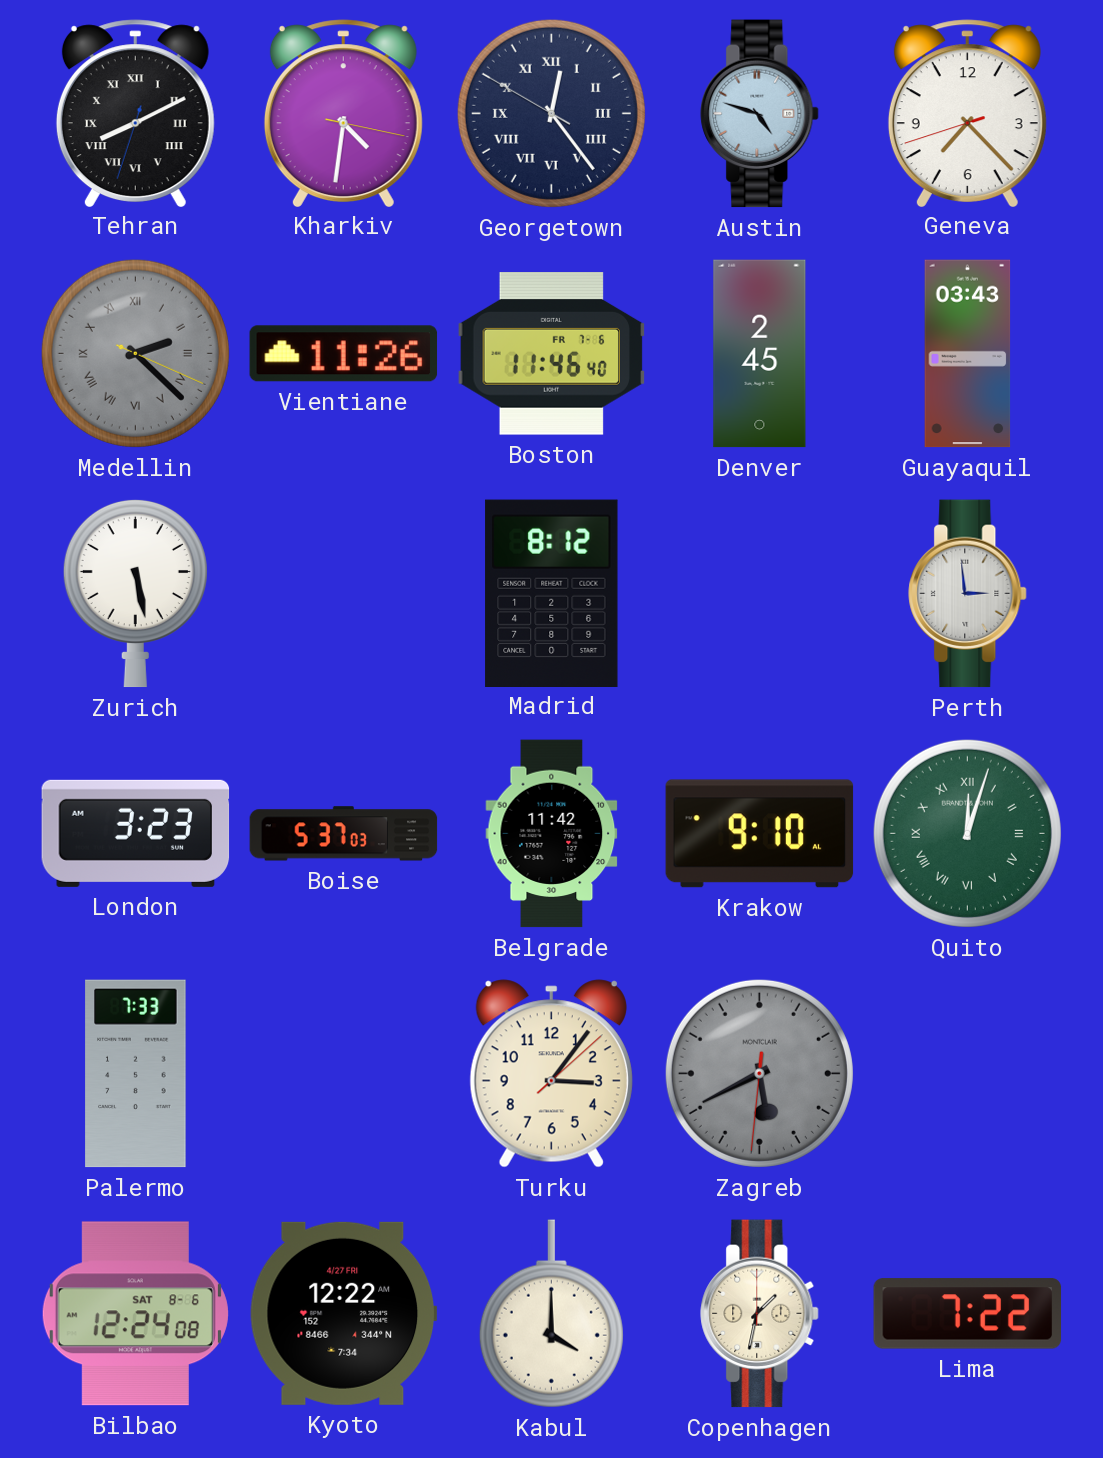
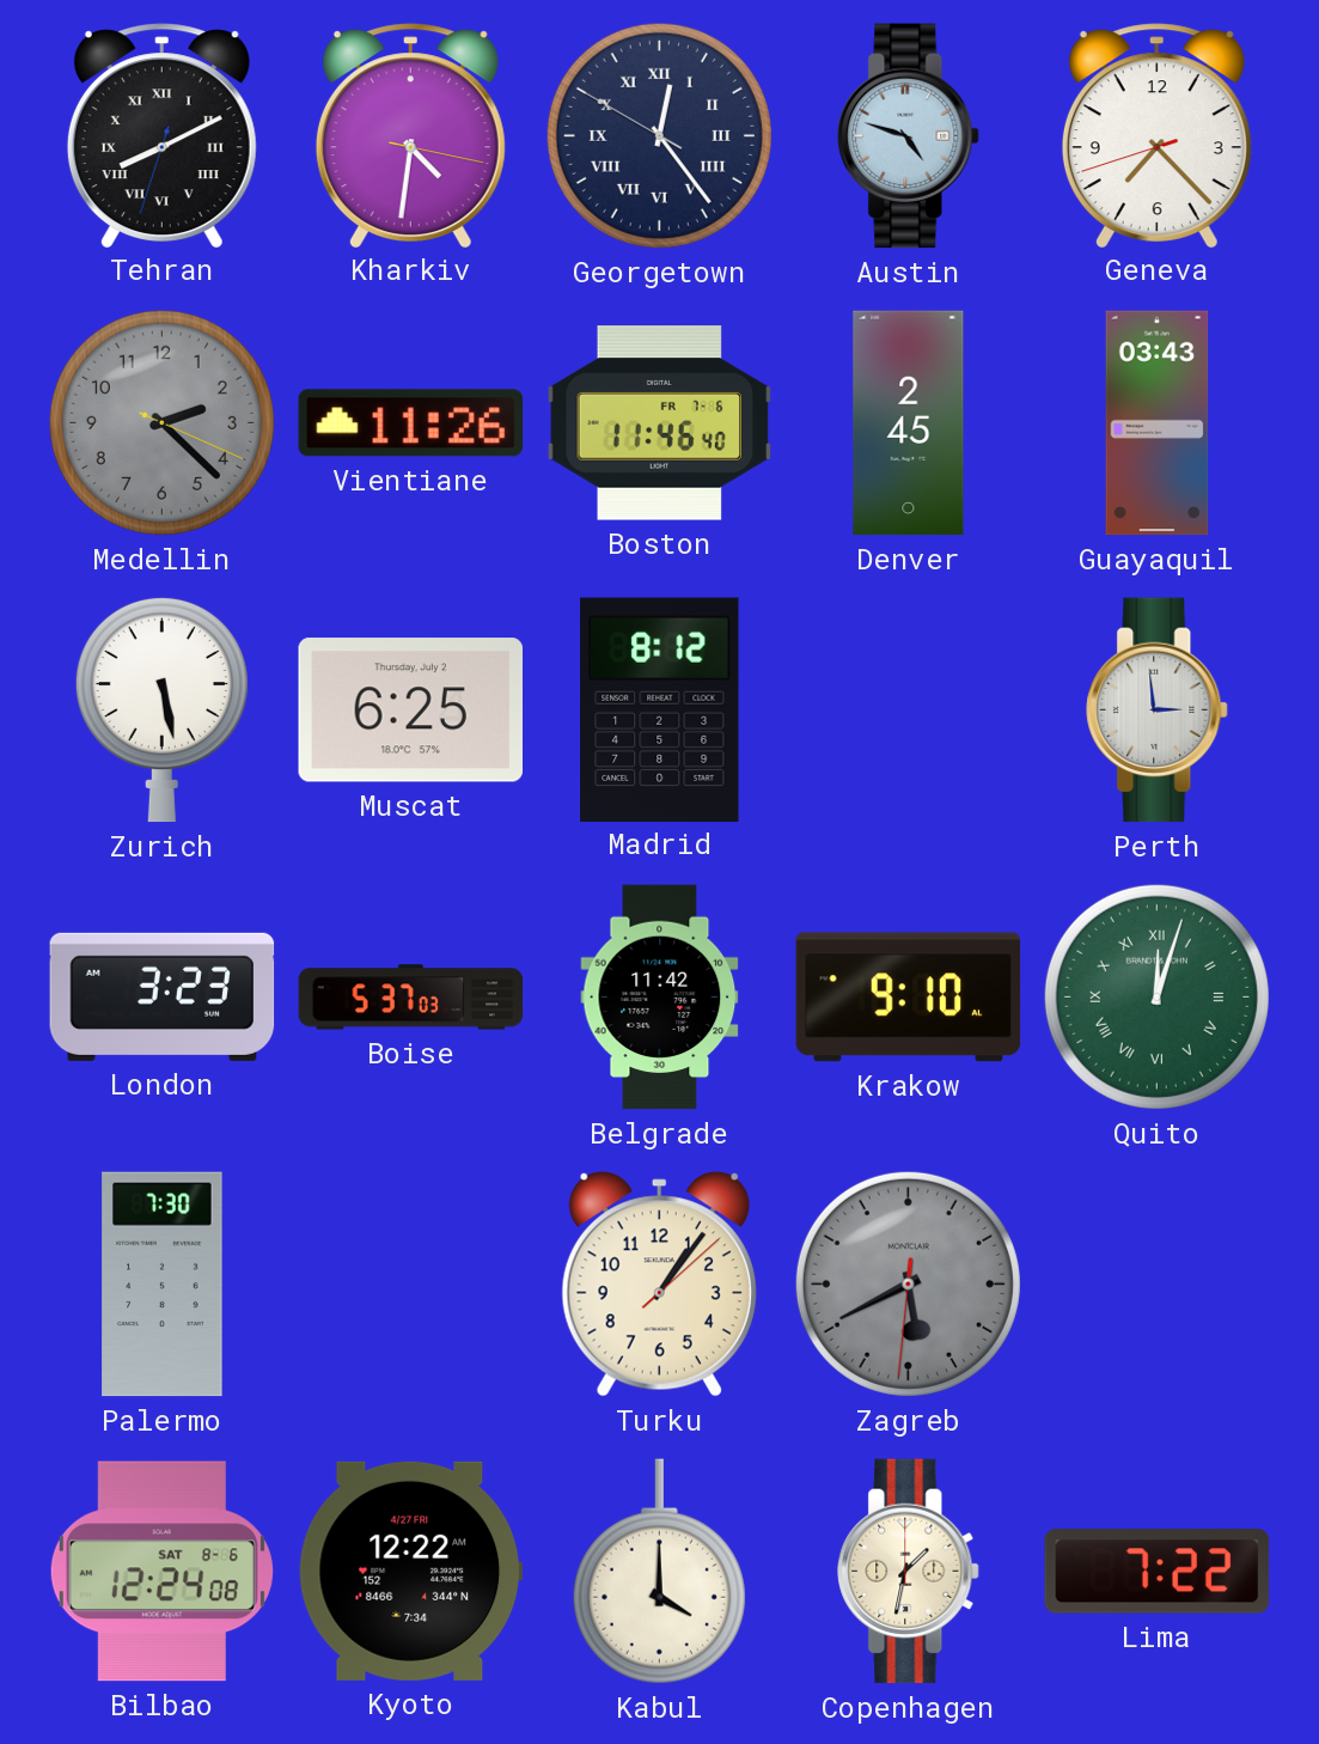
Medellin numerals: Roman -> Arabic (161, 422)
Muscat: none -> 6:25 (410, 711)
Palermo: 7:33 -> 7:30 (163, 1285)
Turku: 3:06 -> 1:06 (659, 1285)
